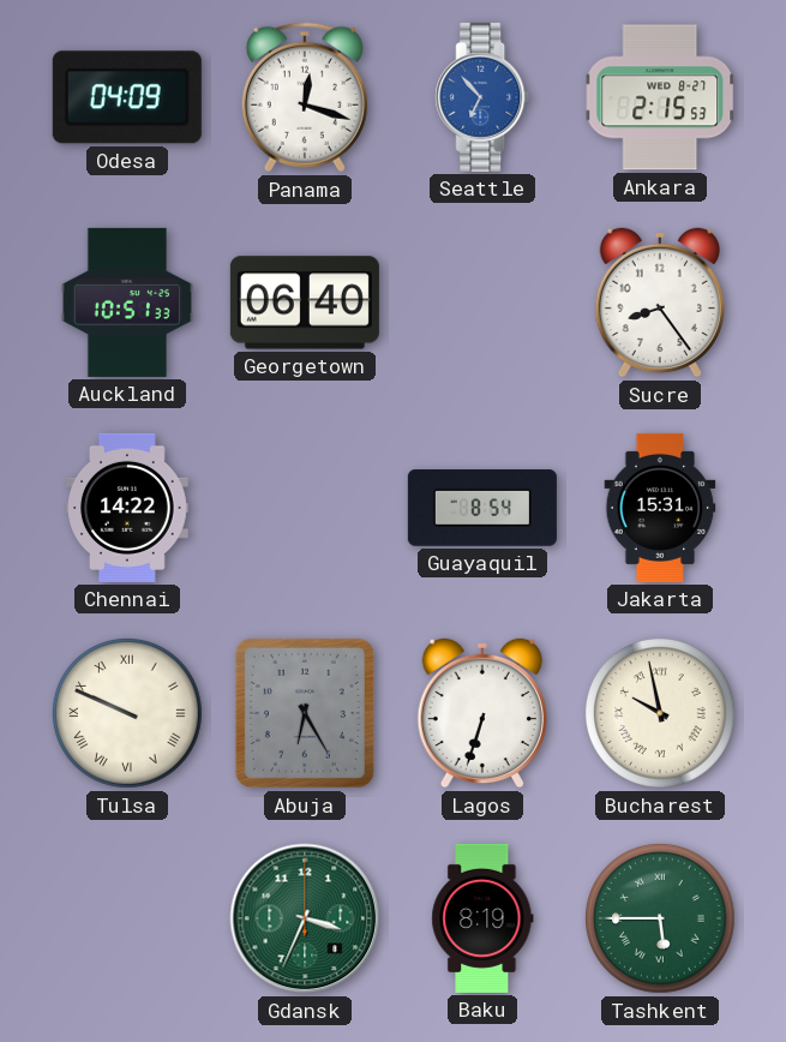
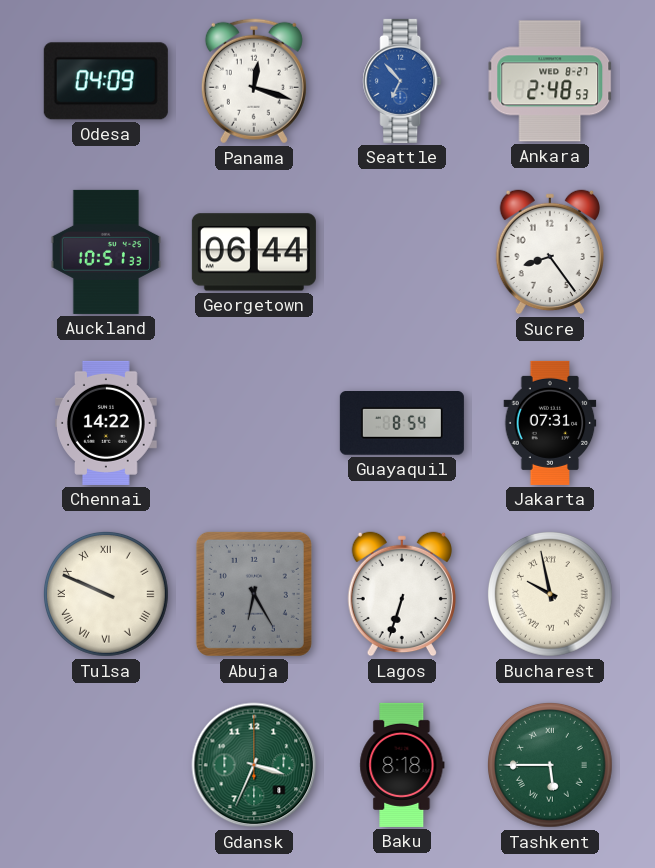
Ankara: 2:15 -> 2:48 (550, 81)
Georgetown: 06:40 -> 06:44 (254, 252)
Jakarta: 15:31 -> 07:31 (550, 423)
Baku: 8:19 -> 8:18 (402, 765)
